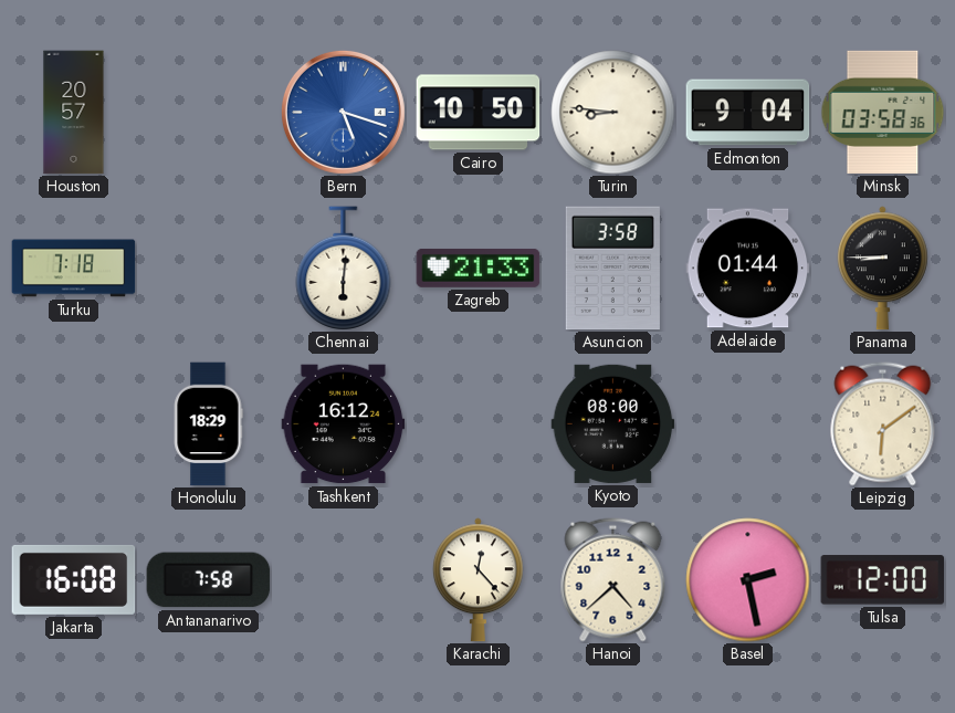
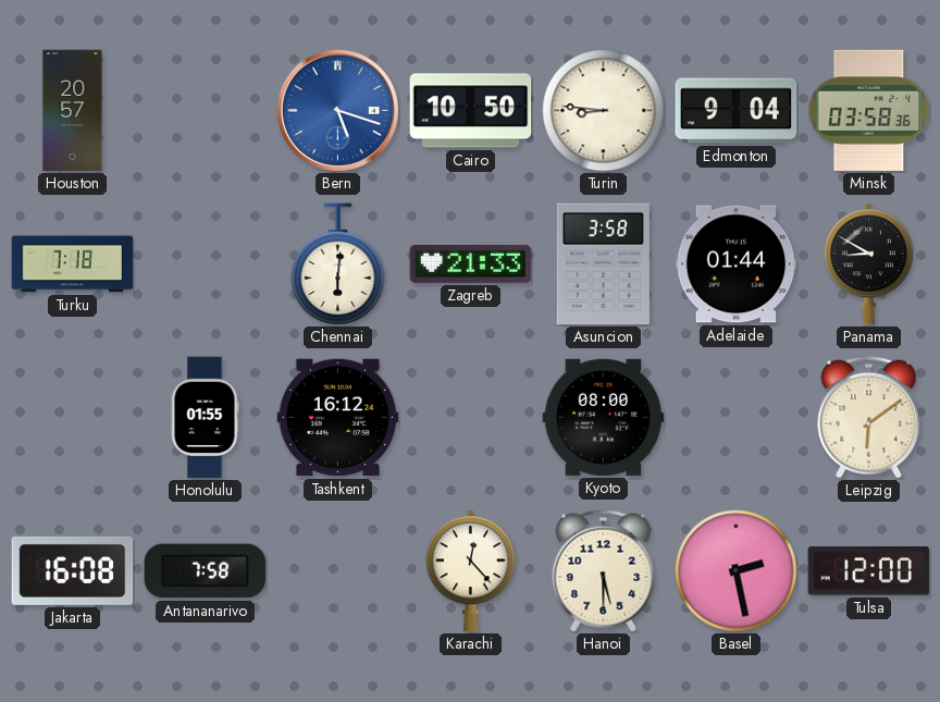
Panama: 8:45 -> 8:50 (868, 264)
Honolulu: 18:29 -> 01:55 (205, 418)
Hanoi: 4:38 -> 5:30 (604, 571)
